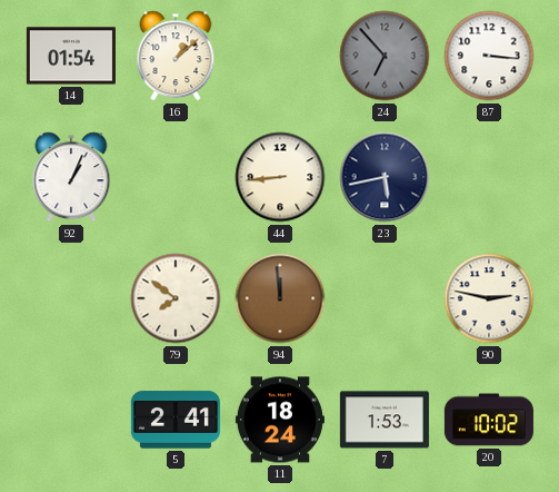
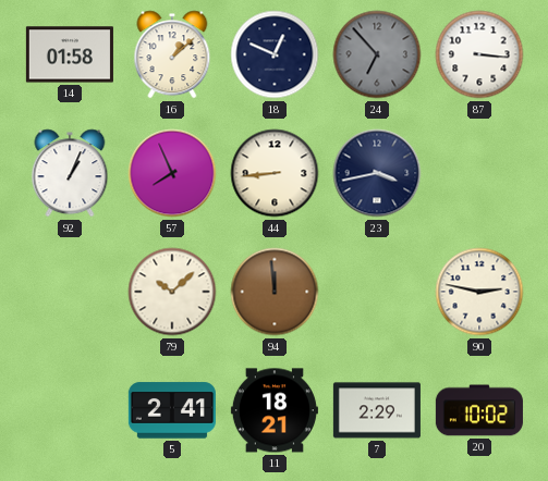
14: 01:54 -> 01:58 (70, 54)
18: none -> 12:49 (275, 54)
57: none -> 7:56 (172, 173)
23: 5:43 -> 3:43 (377, 173)
79: 7:51 -> 10:08 (172, 292)
11: 18:24 -> 18:21 (275, 410)
7: 1:53 -> 2:29 (377, 410)
